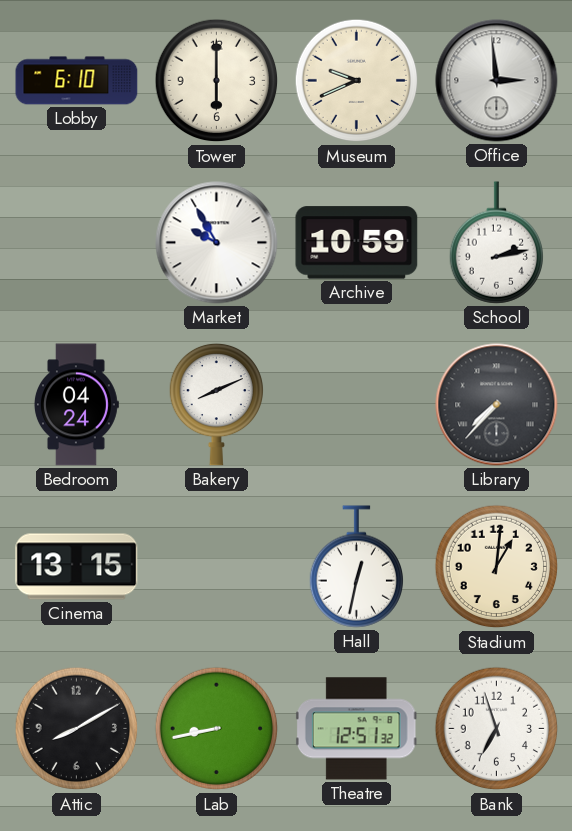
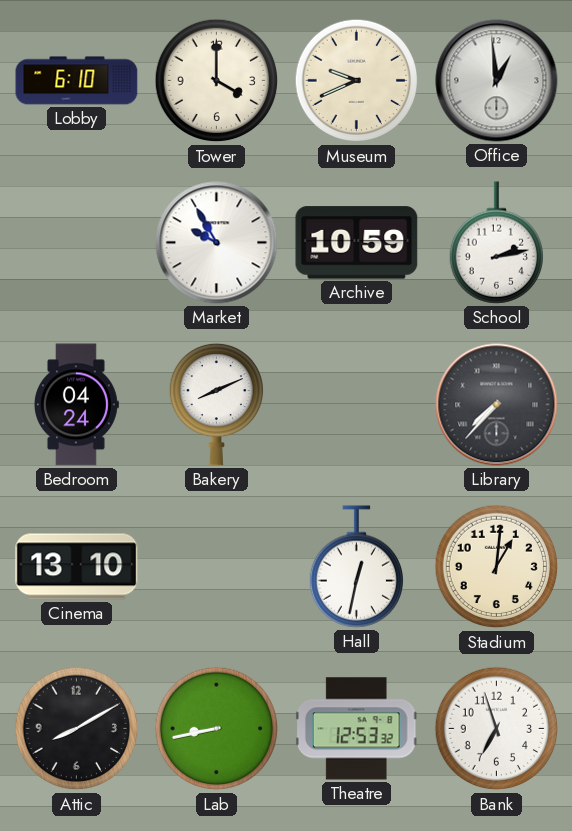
Tower: 6:00 -> 4:00 (217, 81)
Office: 2:59 -> 12:59 (497, 81)
Cinema: 13:15 -> 13:10 (77, 567)
Theatre: 12:51 -> 12:53 (356, 729)
